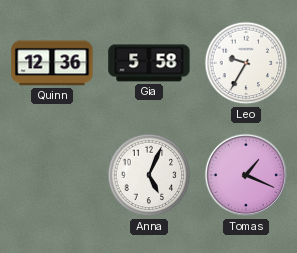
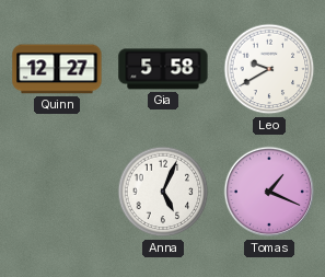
Quinn: 12:36 -> 12:27 (57, 69)
Leo: 9:35 -> 9:40 (269, 69)
